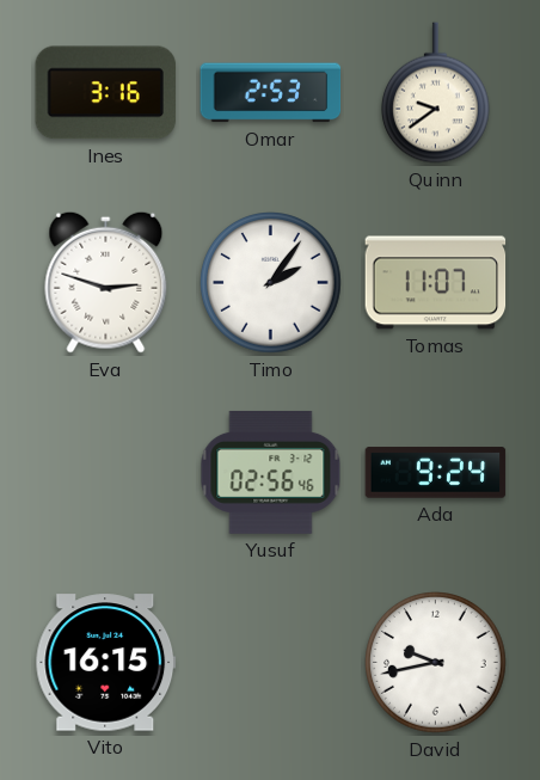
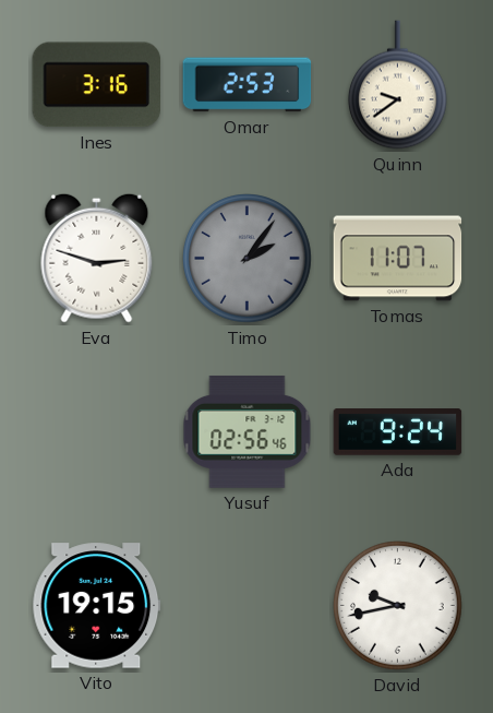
Timo dial: white -> grey (248, 259)
Vito: 16:15 -> 19:15 (97, 606)
